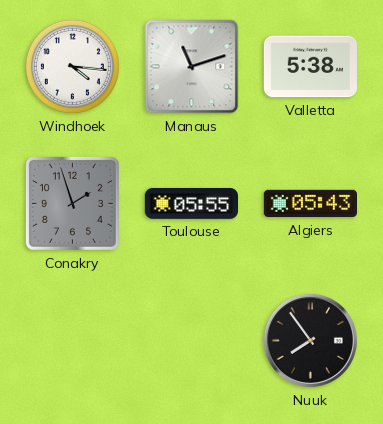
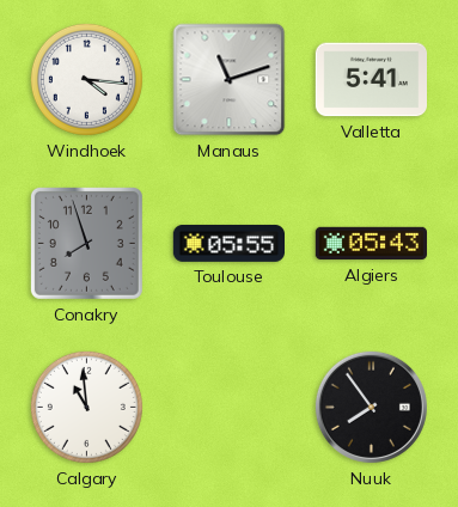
Valletta: 5:38 -> 5:41 (371, 80)
Conakry: 1:57 -> 7:57 (86, 243)
Calgary: none -> 10:59 (86, 407)
